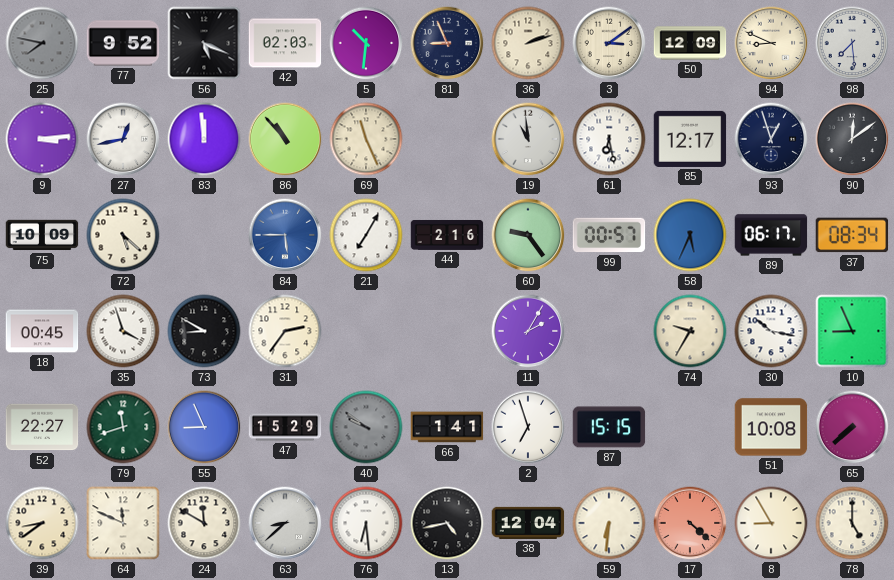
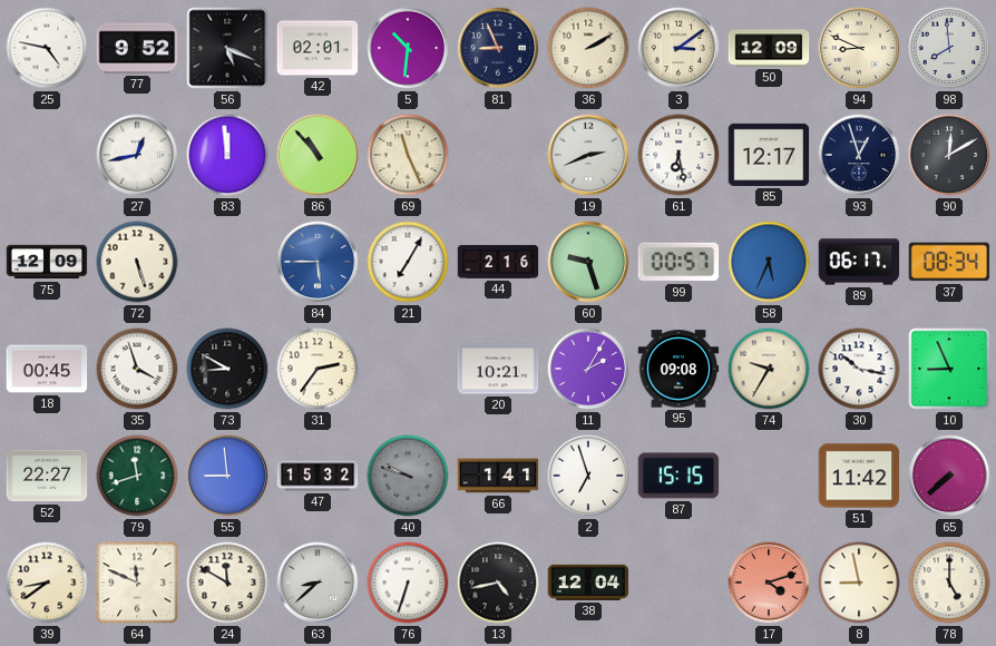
25: 7:47 -> 4:47 (47, 48)
25 dial: grey -> white (47, 48)
42: 02:03 -> 02:01 (318, 48)
36: 2:12 -> 2:10 (588, 48)
98: 7:29 -> 7:59 (949, 48)
9: 3:14 -> none (42, 139)
19: 10:59 -> 2:41 (588, 155)
90: 12:09 -> 12:10 (949, 155)
75: 10:09 -> 12:09 (47, 262)
72: 5:22 -> 5:27 (137, 262)
60: 9:24 -> 9:27 (588, 262)
20: none -> 10:21 (498, 369)
95: none -> 09:08 (678, 369)
55: 8:56 -> 8:59 (227, 476)
47: 15:29 -> 15:32 (318, 476)
40: 9:51 -> 9:48 (408, 476)
51: 10:08 -> 11:42 (859, 476)
76: 6:29 -> 6:33 (408, 583)
59: 6:31 -> none (609, 523)
17: 4:22 -> 4:12 (769, 583)
8: 8:55 -> 8:58 (859, 583)
